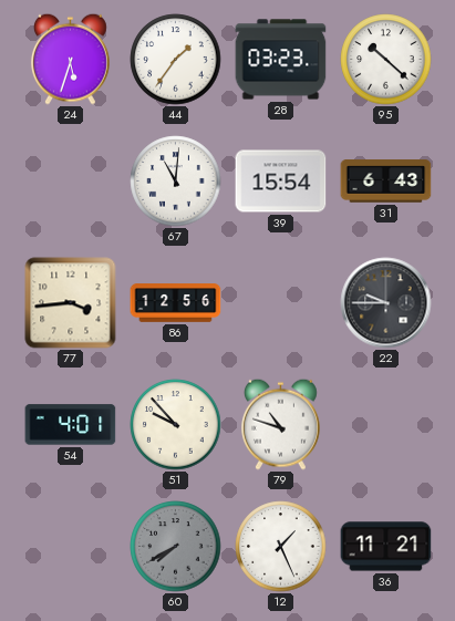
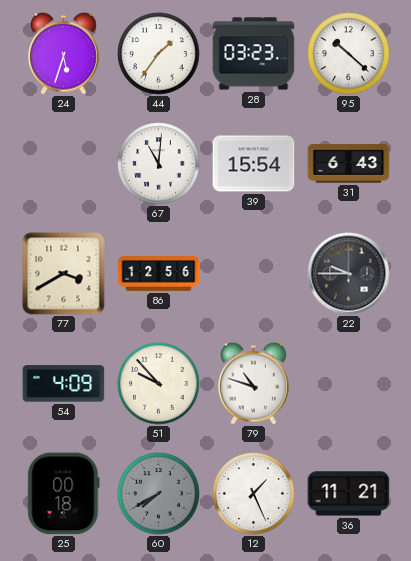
77: 3:44 -> 3:40 (64, 274)
54: 4:01 -> 4:09 (64, 384)
25: none -> 00:18 (64, 494)
